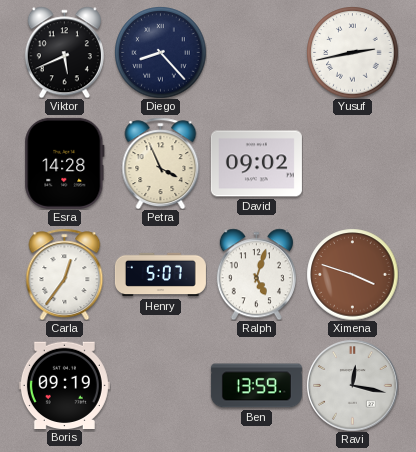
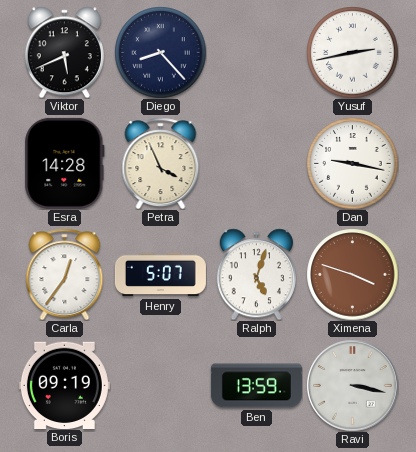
David: 09:02 -> none (256, 164)
Dan: none -> 9:17 (352, 163)
Ravi: 12:17 -> 3:17 (352, 385)
